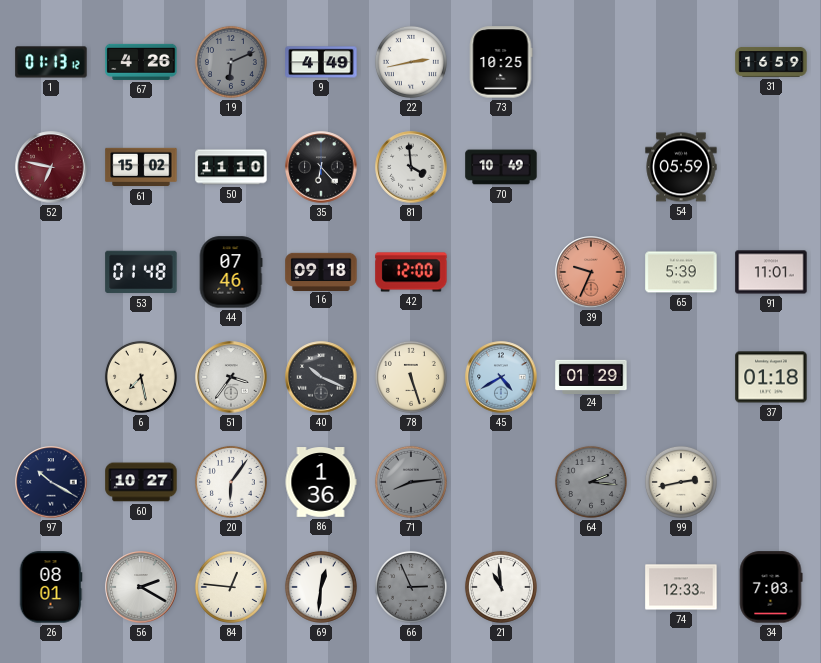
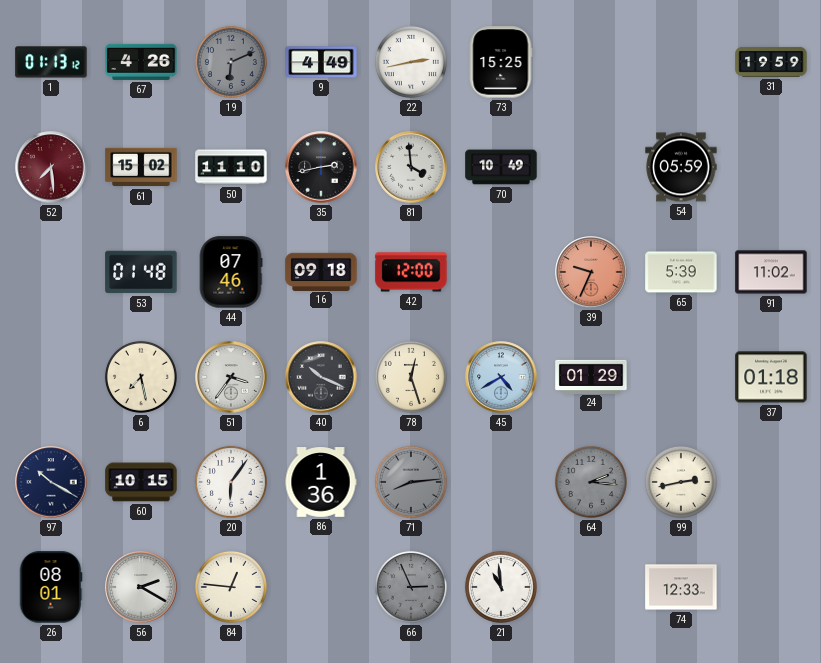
73: 10:25 -> 15:25 (501, 62)
31: 16:59 -> 19:59 (771, 62)
52: 6:47 -> 7:29 (51, 167)
35: 6:23 -> 2:43 (321, 167)
91: 11:01 -> 11:02 (771, 272)
78: 5:27 -> 12:27 (411, 377)
60: 10:27 -> 10:15 (141, 482)
69: 12:31 -> none (321, 587)
34: 7:03 -> none (771, 587)
